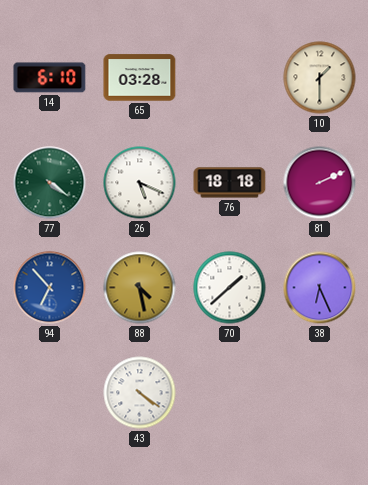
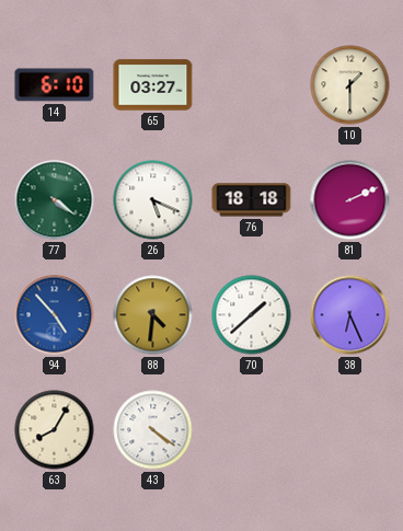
65: 03:28 -> 03:27 (153, 85)
94: 6:53 -> 4:53 (55, 315)
88: 4:28 -> 4:31 (153, 315)
63: none -> 8:05 (55, 430)
